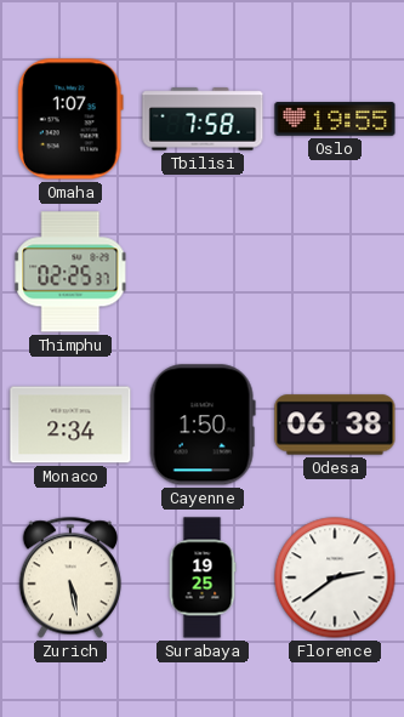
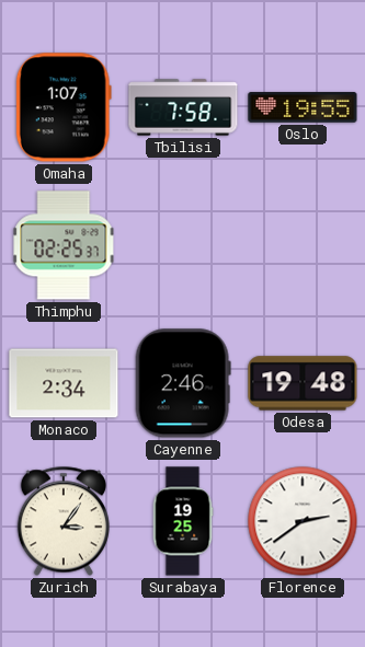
Cayenne: 1:50 -> 2:46 (183, 383)
Odesa: 06:38 -> 19:48 (303, 383)
Zurich: 5:28 -> 3:06 (64, 521)
